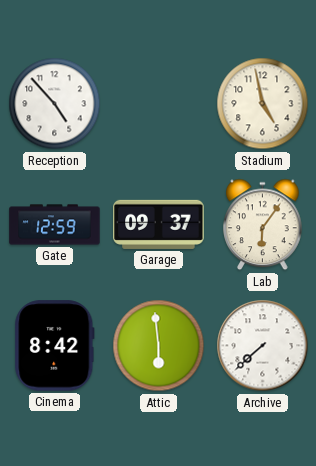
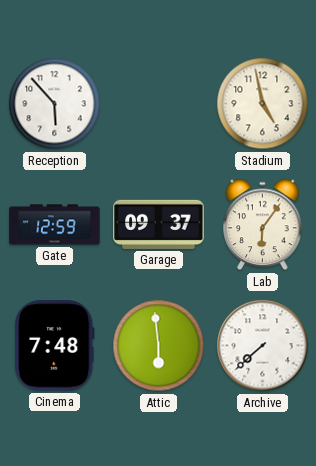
Reception: 4:53 -> 5:53 (55, 104)
Cinema: 8:42 -> 7:48 (55, 346)
